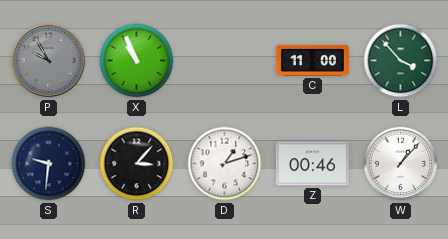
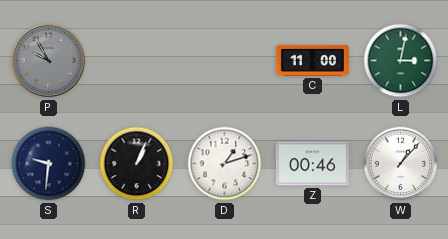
X: 10:56 -> none (137, 61)
L: 3:53 -> 3:02 (401, 61)
R: 3:07 -> 1:04 (137, 164)
